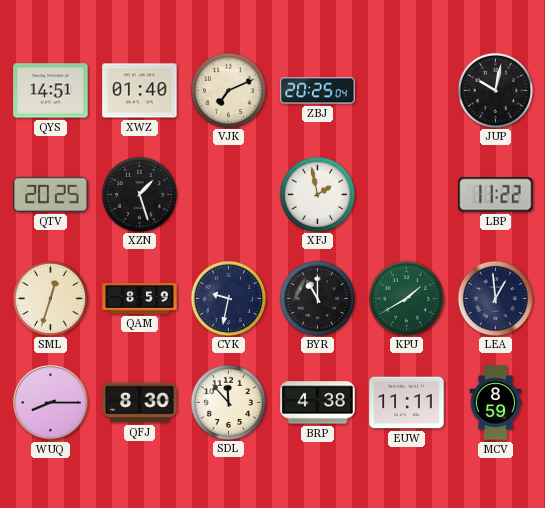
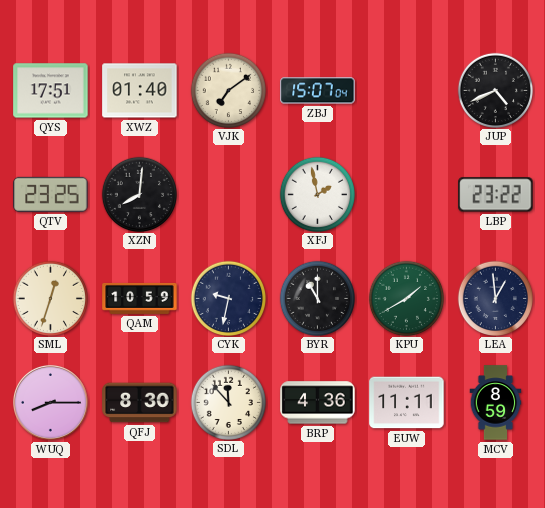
QYS: 14:51 -> 17:51 (51, 91)
VJK: 7:11 -> 7:09 (228, 90)
ZBJ: 20:25 -> 15:07 (318, 91)
JUP: 10:02 -> 4:41 (495, 90)
QTV: 20:25 -> 23:25 (51, 194)
XZN: 1:27 -> 8:01 (139, 194)
LBP: 11:22 -> 23:22 (496, 195)
QAM: 8:59 -> 10:59 (140, 298)
BRP: 4:38 -> 4:36 (318, 403)
